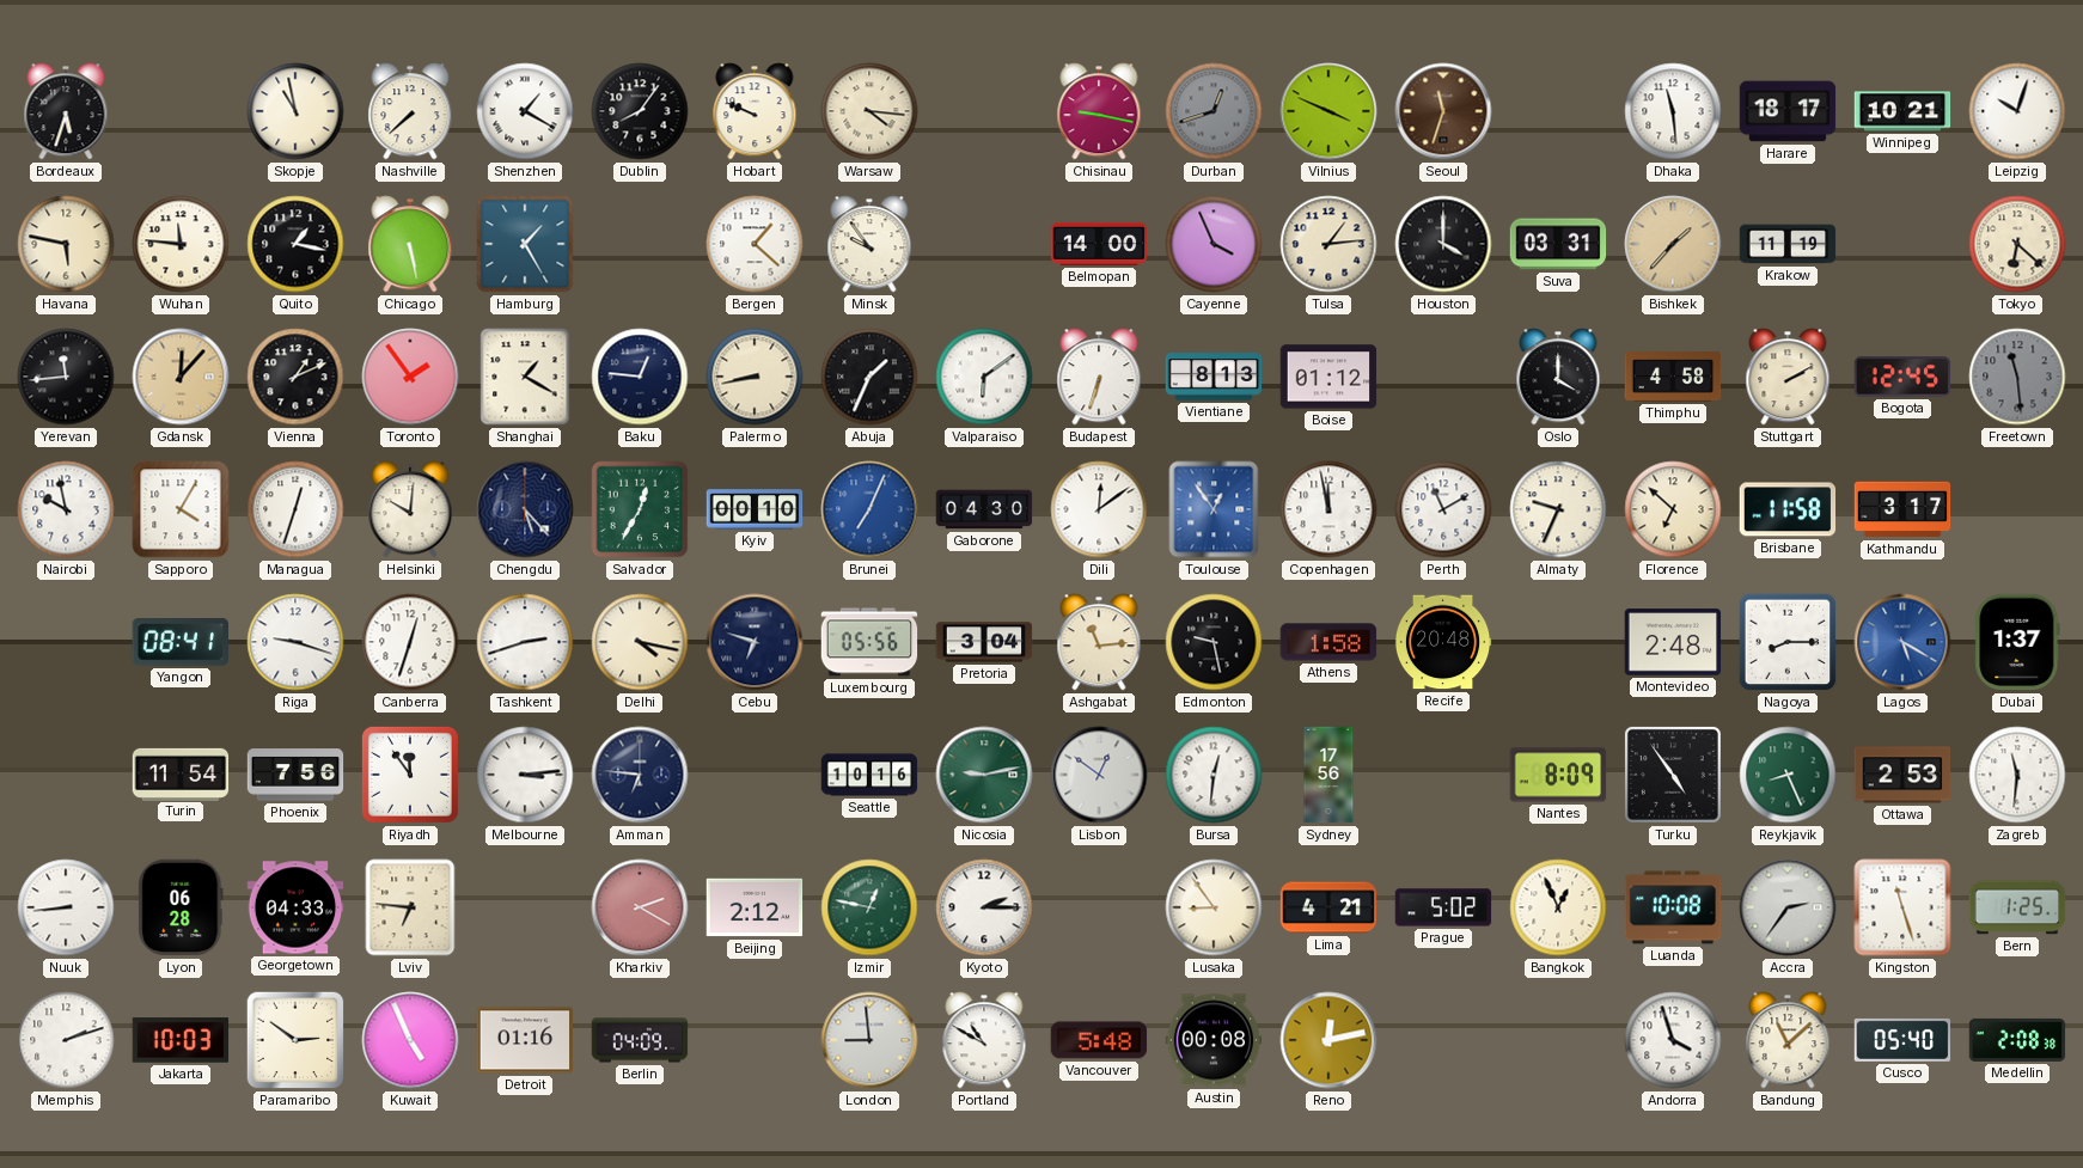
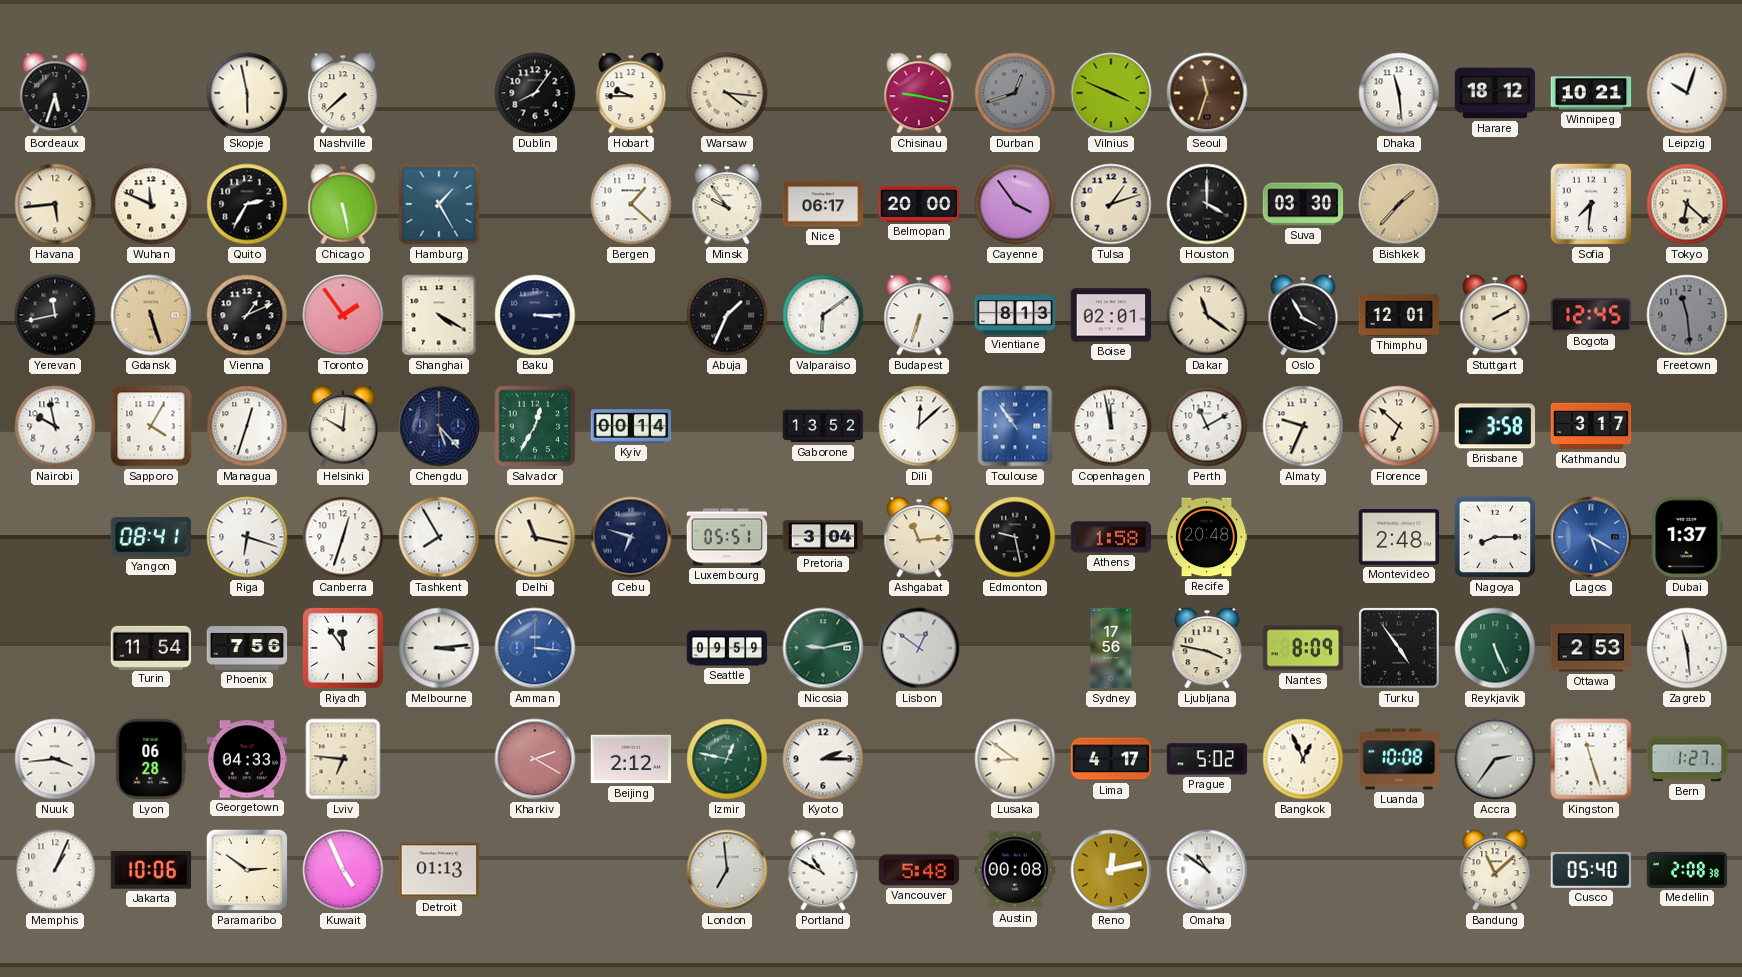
Skopje: 10:58 -> 5:58 (247, 93)
Shenzhen: 1:20 -> none (525, 111)
Hobart: 9:49 -> 9:45 (631, 93)
Harare: 18:17 -> 18:12 (1495, 93)
Havana: 5:47 -> 5:44 (55, 204)
Wuhan: 11:46 -> 11:49 (151, 204)
Quito: 1:17 -> 2:35 (247, 204)
Nice: none -> 06:17 (823, 204)
Belmopan: 14:00 -> 20:00 (919, 204)
Cayenne: 3:56 -> 3:54 (1015, 204)
Tulsa: 1:14 -> 1:12 (1111, 204)
Suva: 03:31 -> 03:30 (1303, 204)
Krakow: 11:19 -> none (1788, 244)
Sofia: none -> 7:31 (1591, 204)
Yerevan: 11:44 -> 11:43 (55, 315)
Gdansk: 12:07 -> 5:27 (151, 315)
Shanghai: 1:20 -> 4:20 (439, 315)
Baku: 12:46 -> 3:15 (535, 315)
Palermo: 8:43 -> none (755, 377)
Boise: 01:12 -> 02:01 (1111, 315)
Dakar: none -> 11:21 (1207, 315)
Oslo: 4:00 -> 3:55 (1303, 315)
Thimphu: 4:58 -> 12:01 (1399, 315)
Kyiv: 00:10 -> 00:14 (631, 426)
Brunei: 7:04 -> none (869, 509)
Gaborone: 04:30 -> 13:52 (823, 426)
Dili: 12:09 -> 12:08 (919, 426)
Toulouse: 12:54 -> 10:54 (1015, 426)
Brisbane: 11:58 -> 3:58 (1495, 426)
Riga: 9:18 -> 6:18 (247, 537)
Tashkent: 2:42 -> 7:55 (439, 537)
Delhi: 4:17 -> 11:17 (535, 537)
Luxembourg: 05:56 -> 05:51 (727, 537)
Amman: 6:46 -> 3:16 (535, 648)
Amman dial: navy -> blue (535, 648)
Seattle: 10:16 -> 09:59 (727, 648)
Bursa: 12:31 -> none (1214, 775)
Ljubljana: none -> 3:47 (1207, 648)
Reykjavik: 8:26 -> 5:26 (1495, 648)
Zagreb: 11:31 -> 11:29 (1687, 648)
Nuuk: 8:44 -> 3:44 (55, 759)
Lusaka: 8:54 -> 8:51 (1015, 759)
Lima: 4:21 -> 4:17 (1111, 759)
Bern: 1:25 -> 1:27 (1687, 759)
Memphis: 2:12 -> 1:04 (55, 870)
Jakarta: 10:03 -> 10:06 (151, 870)
Detroit: 01:16 -> 01:13 (439, 870)
Berlin: 04:09 -> none (640, 1040)
London: 8:59 -> 6:59 (727, 870)
Omaha: none -> 10:51 (1207, 870)
Andorra: 3:57 -> none (1673, 1040)
